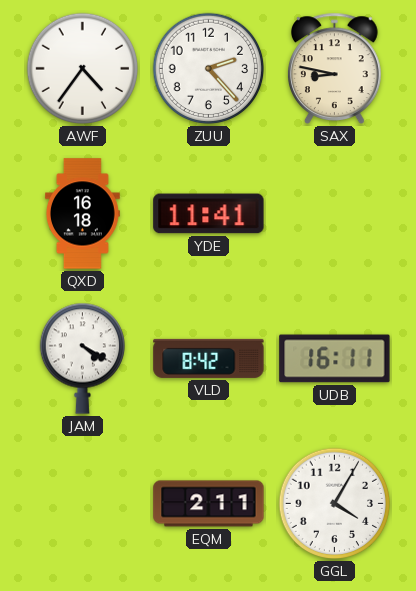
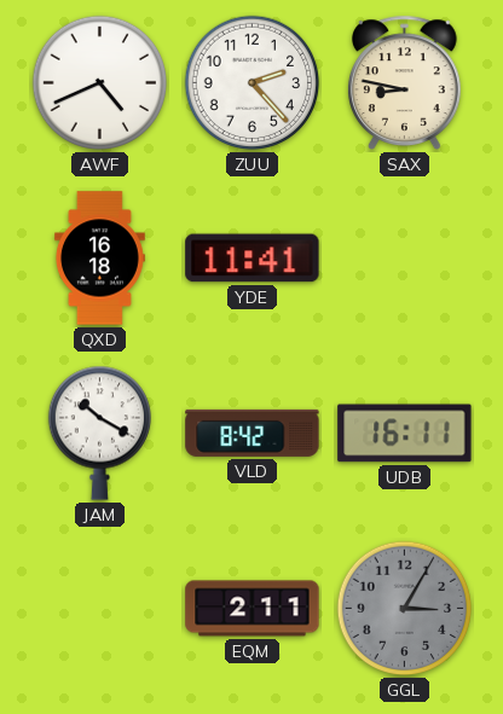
AWF: 4:36 -> 4:41 (100, 83)
JAM: 4:20 -> 10:20 (99, 433)
GGL: 4:05 -> 3:05 (405, 609)
GGL dial: white -> grey (405, 609)
